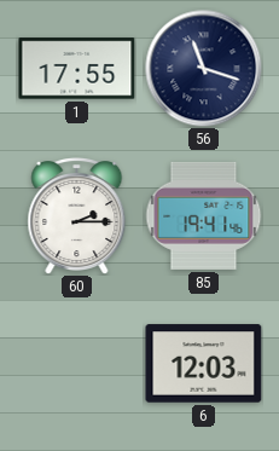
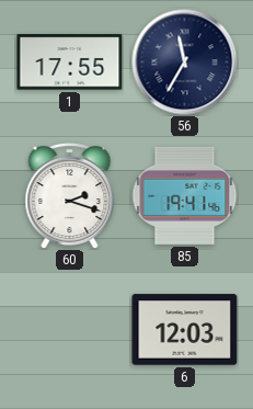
56: 11:18 -> 11:35 (185, 63)
60: 2:15 -> 2:18 (70, 196)
